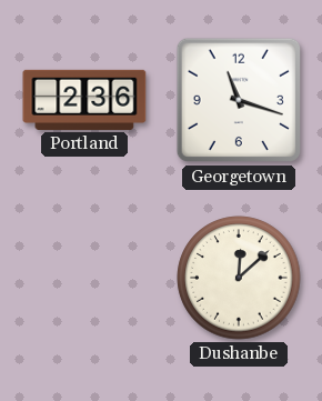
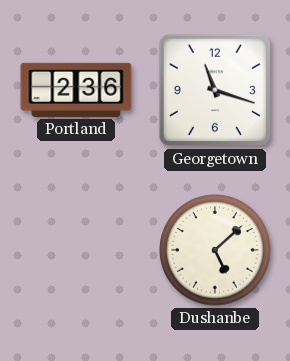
Dushanbe: 12:08 -> 5:08 (215, 250)
